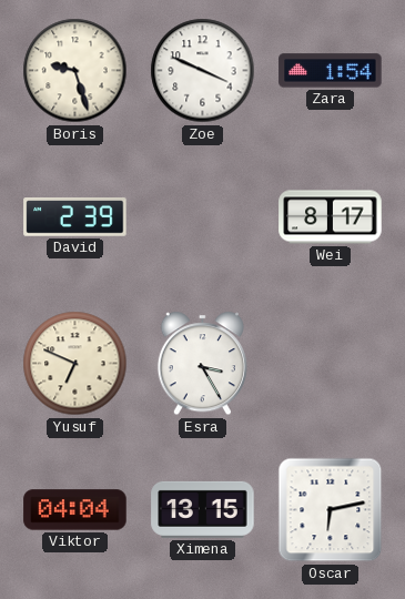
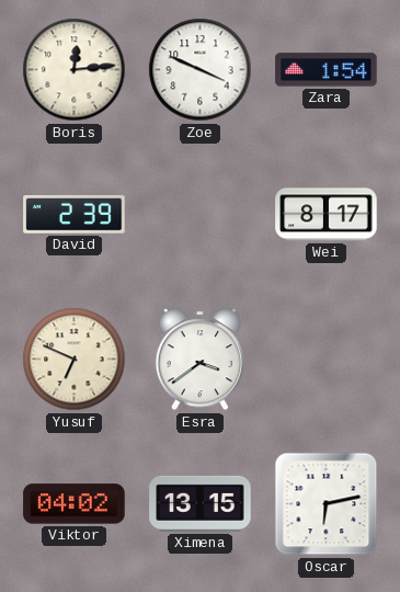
Boris: 9:27 -> 12:14 (75, 70)
Esra: 3:25 -> 3:39 (199, 360)
Viktor: 04:04 -> 04:02 (75, 504)
